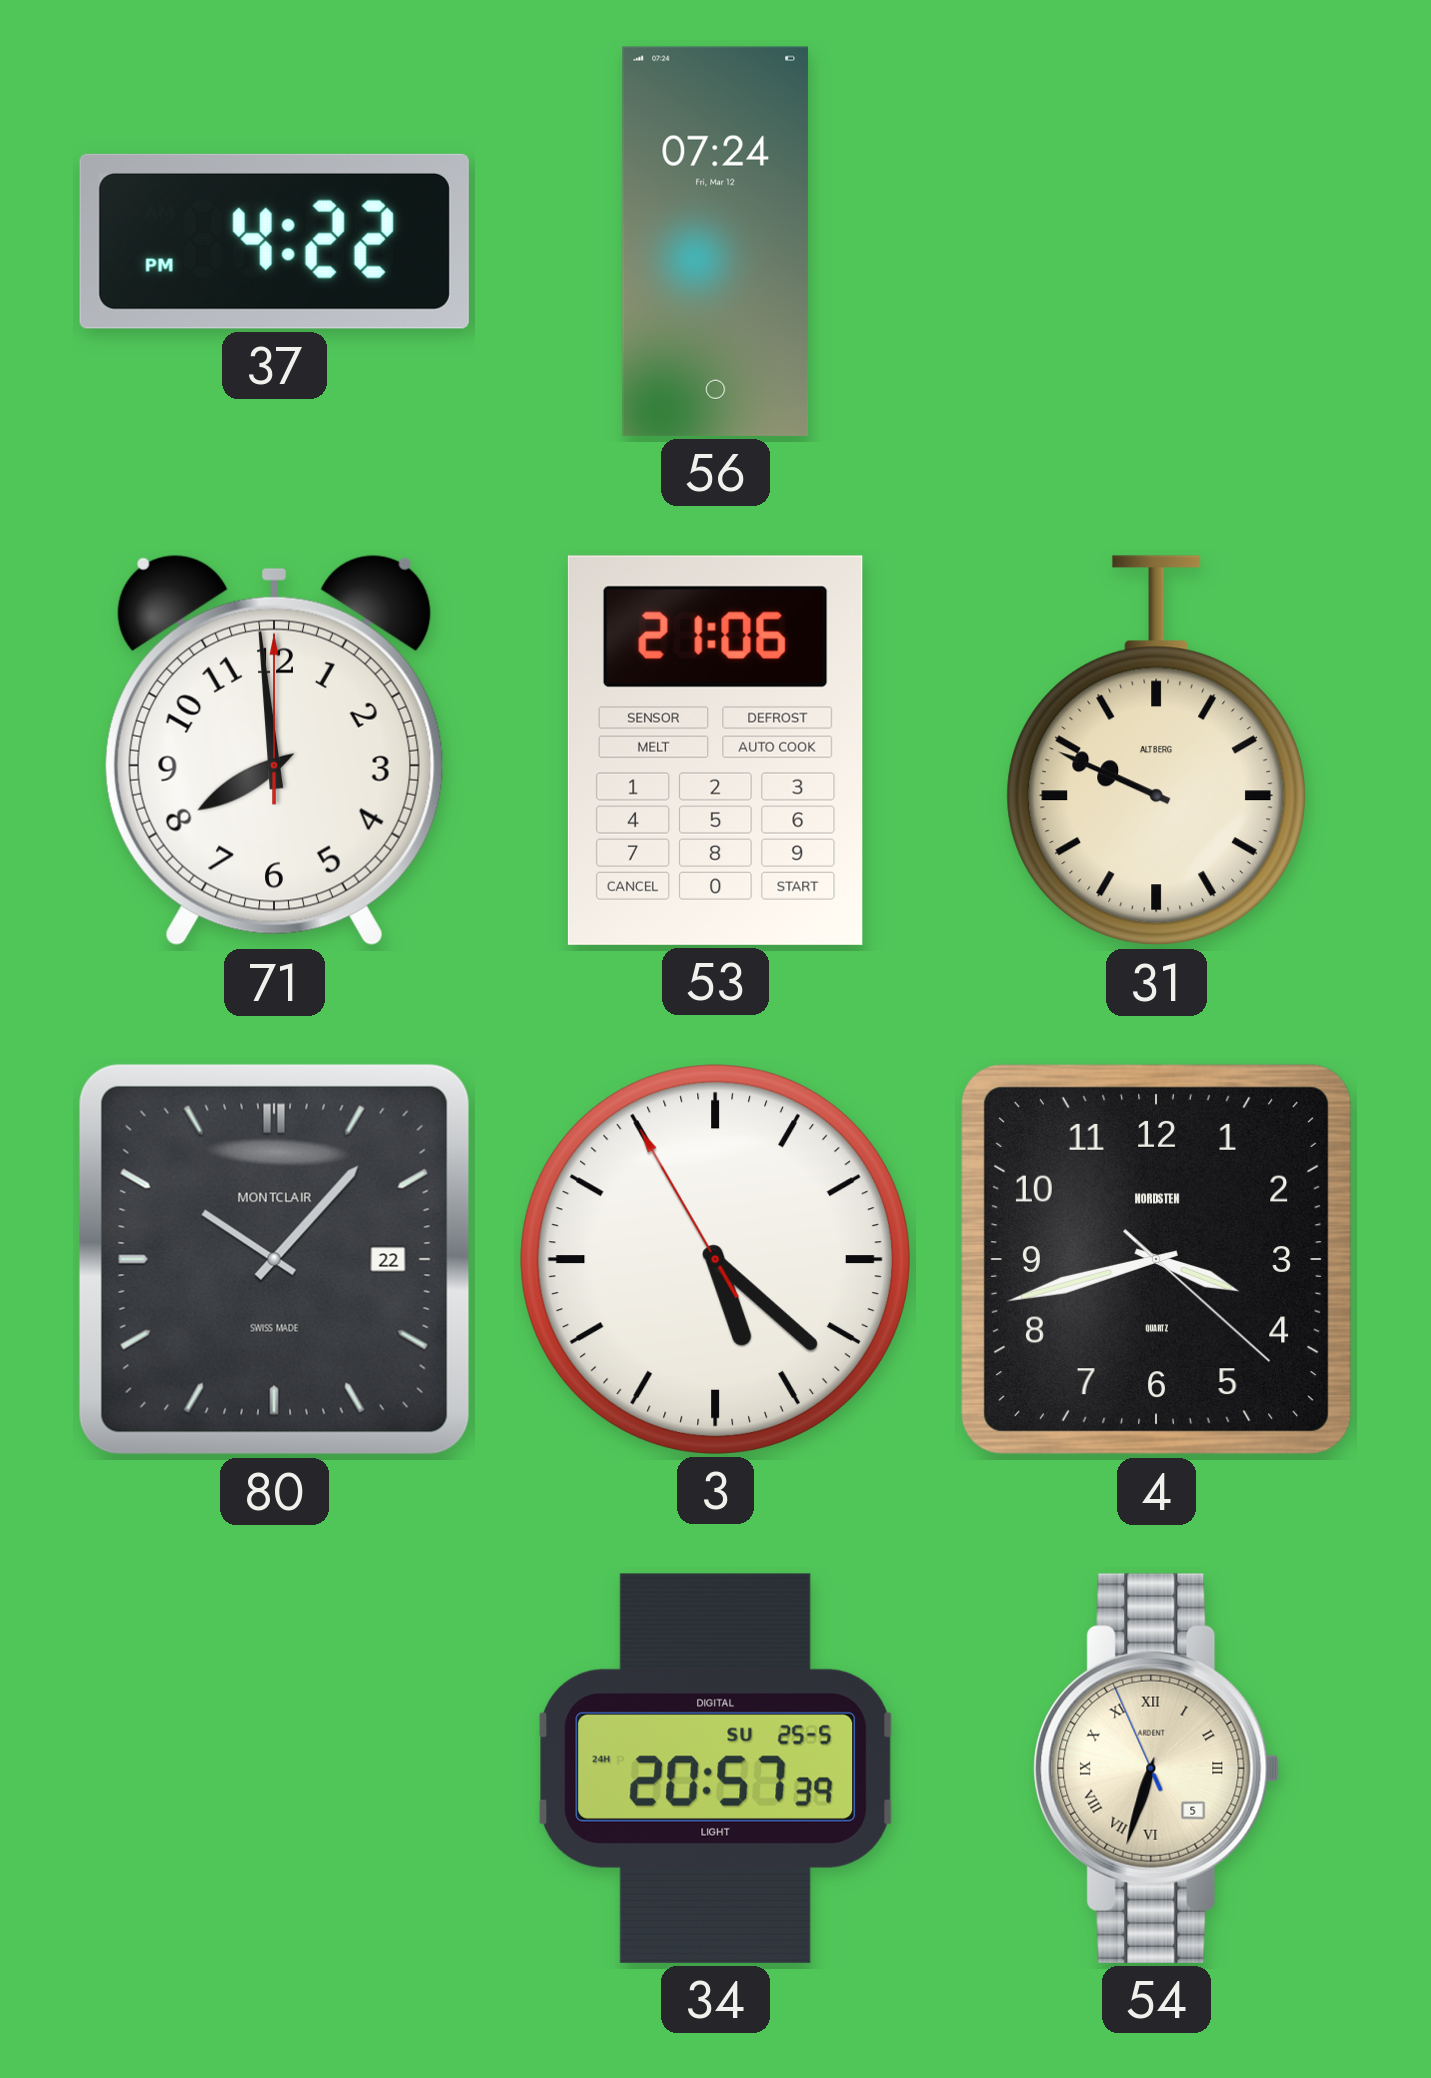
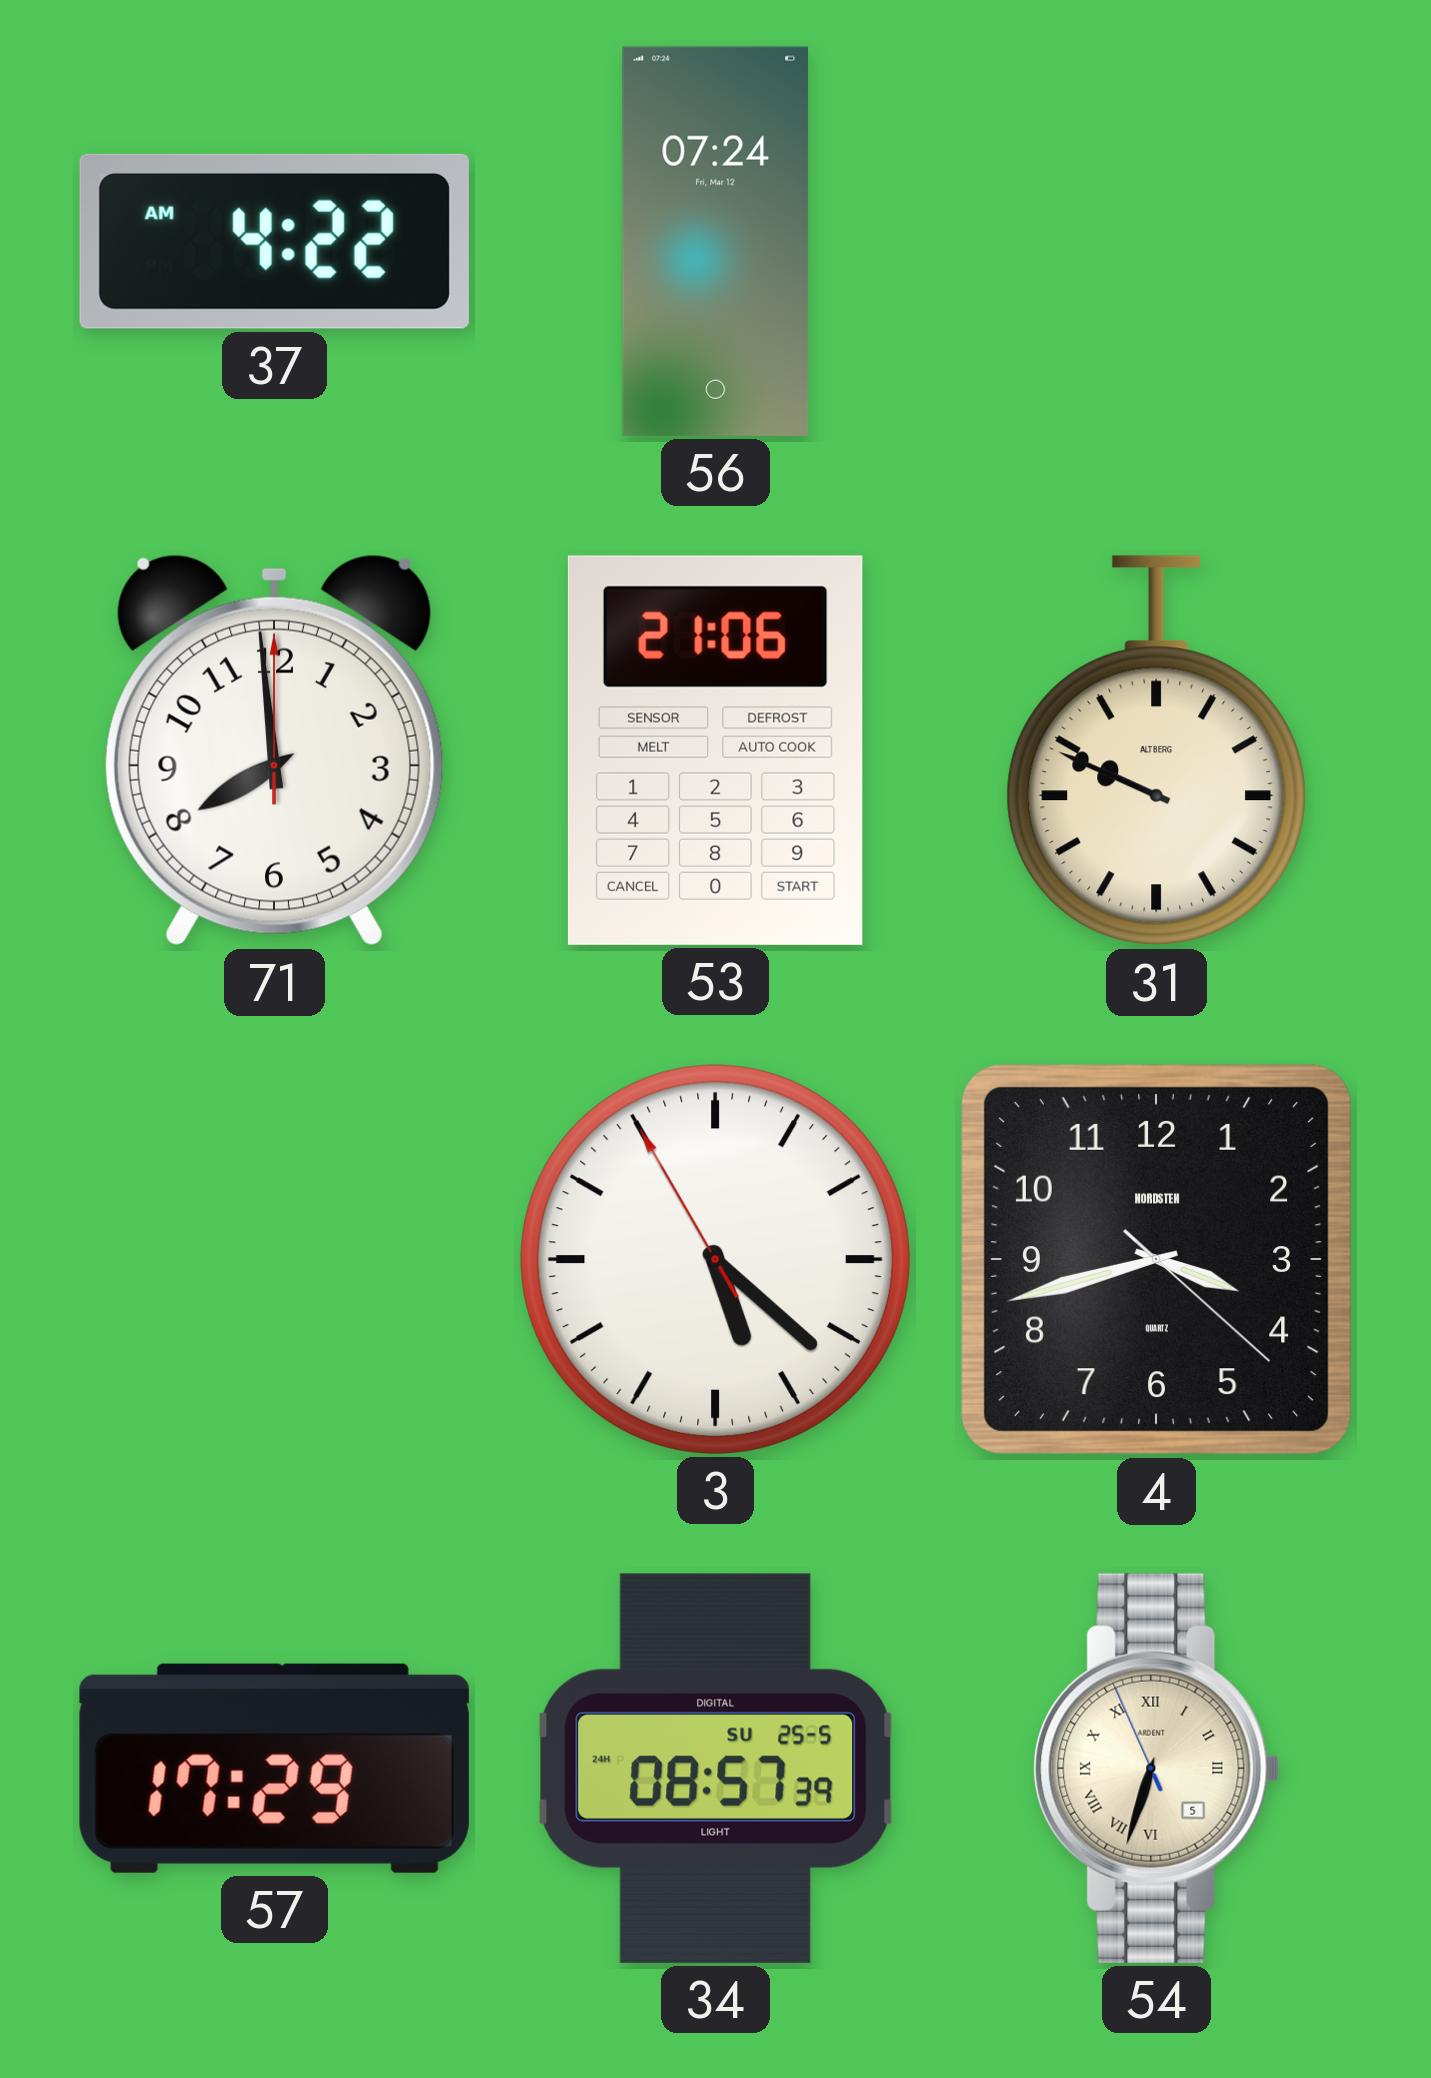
37: 4:22 PM -> 4:22 AM (274, 241)
80: 10:07 -> none (274, 1259)
57: none -> 17:29 (274, 1768)
34: 20:57 -> 08:57 (716, 1768)
